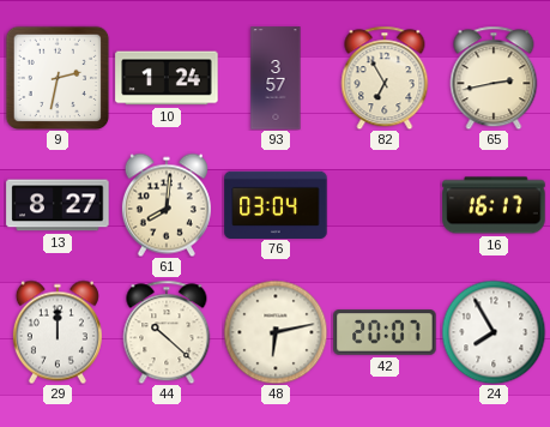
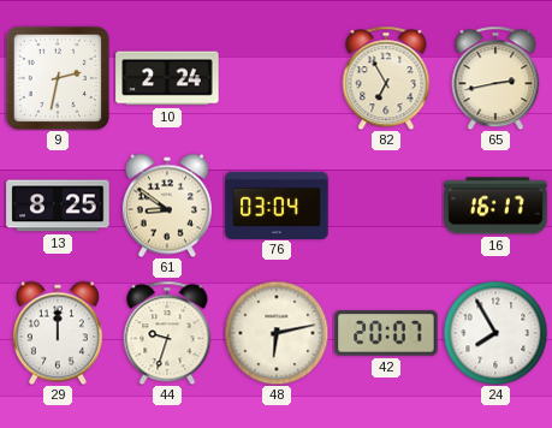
10: 1:24 -> 2:24 (167, 78)
93: 3:57 -> none (276, 78)
13: 8:27 -> 8:25 (58, 206)
61: 8:01 -> 8:51 (167, 206)
44: 10:22 -> 9:33 (167, 333)
